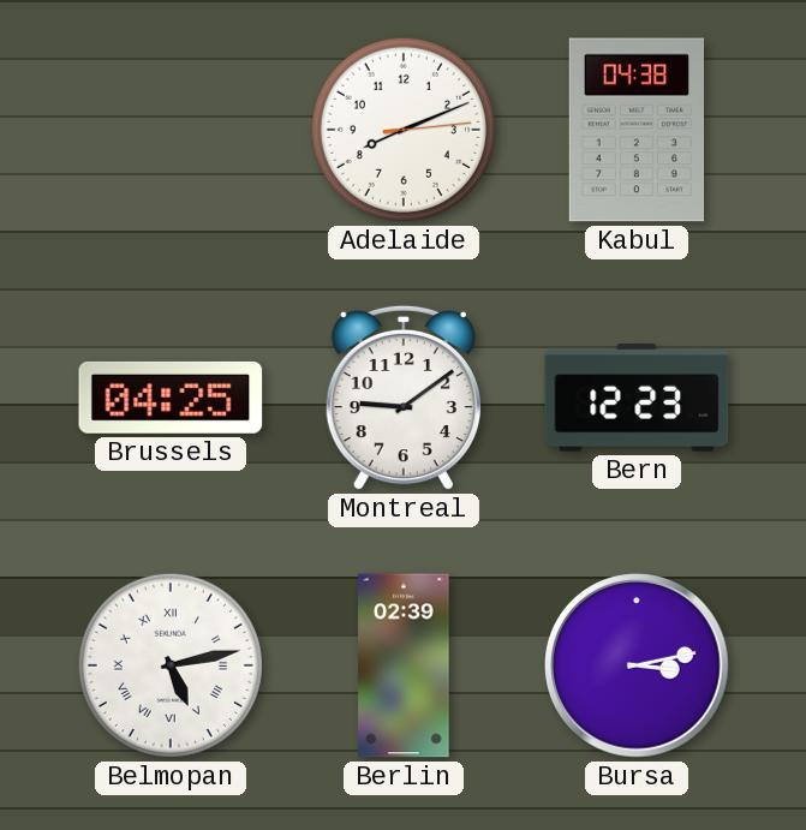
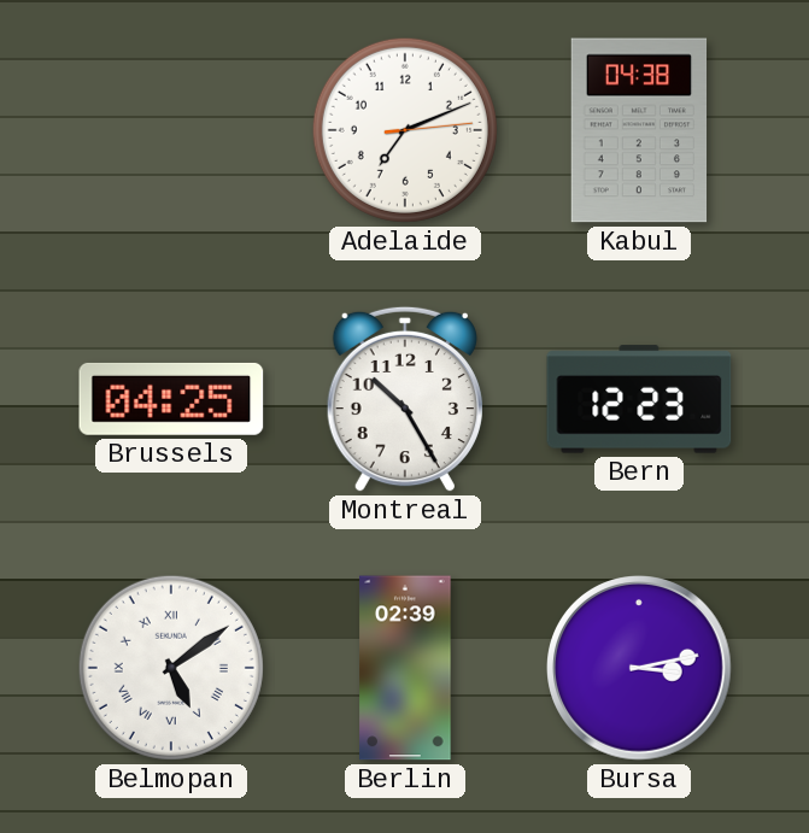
Adelaide: 8:11 -> 7:11 (405, 130)
Montreal: 9:09 -> 10:25 (405, 399)
Belmopan: 5:13 -> 5:09 (171, 668)
